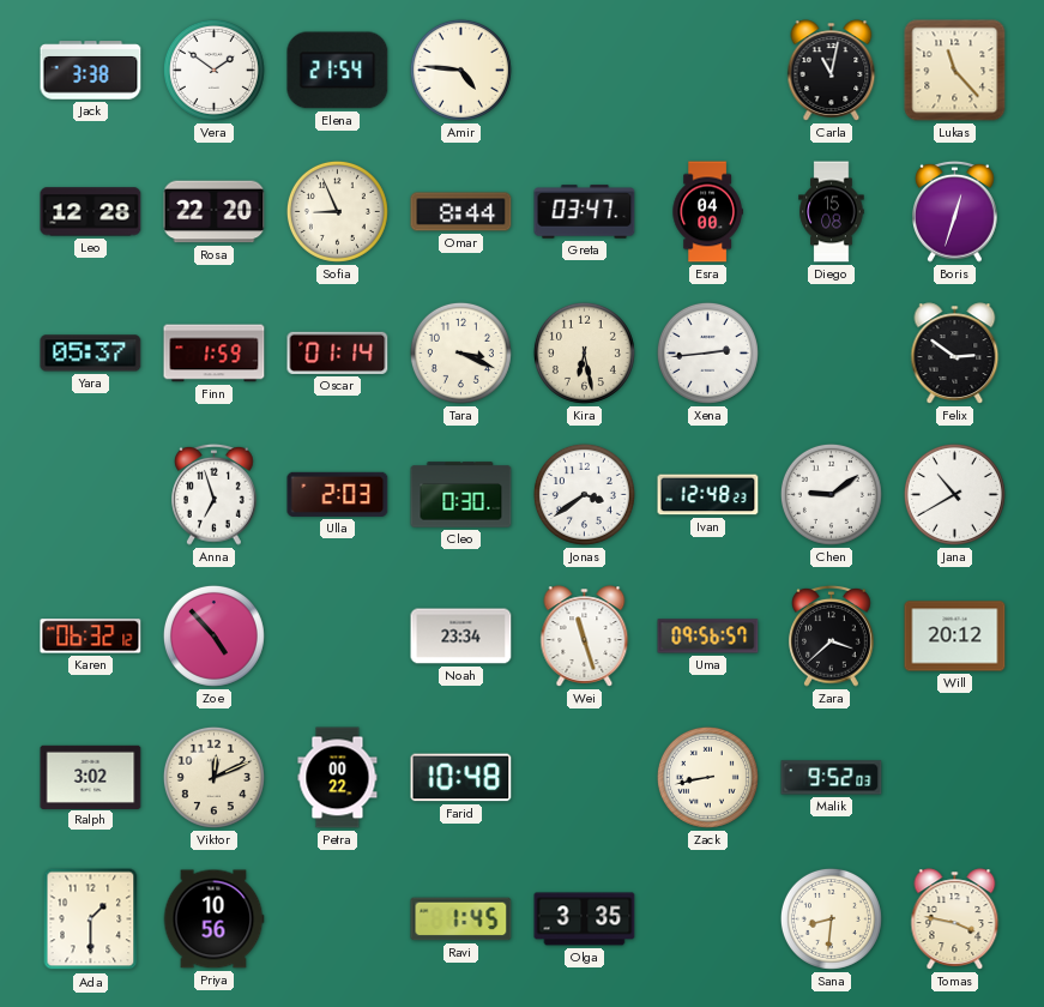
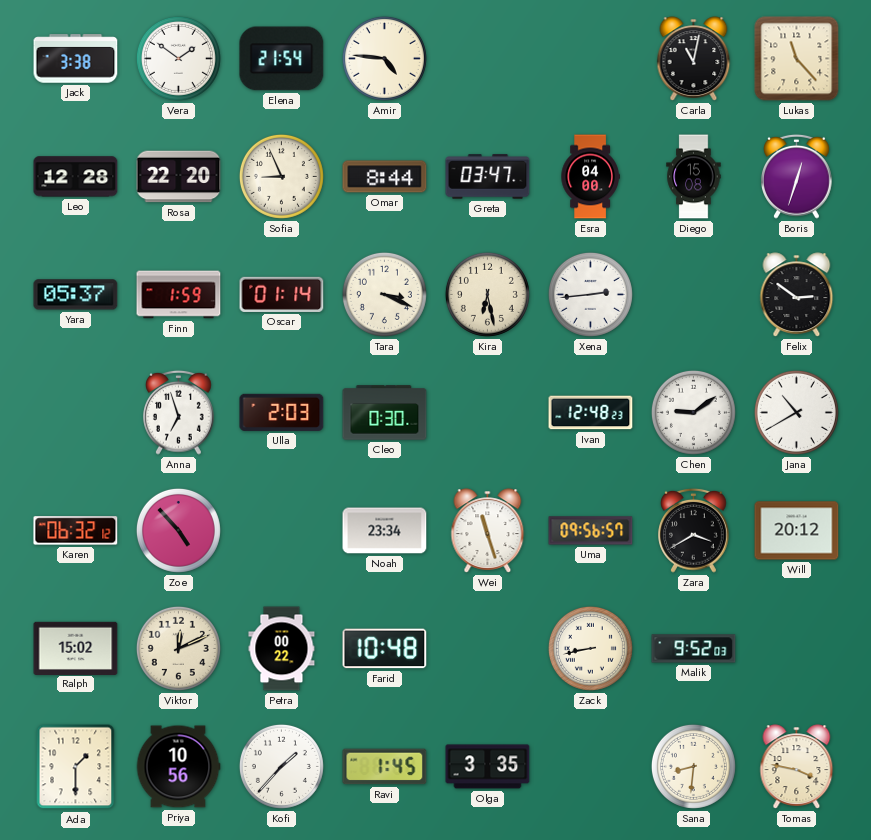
Jonas: 3:39 -> none (584, 494)
Zara: 3:38 -> 3:40 (694, 530)
Ralph: 3:02 -> 15:02 (76, 648)
Kofi: none -> 1:37 (281, 766)
